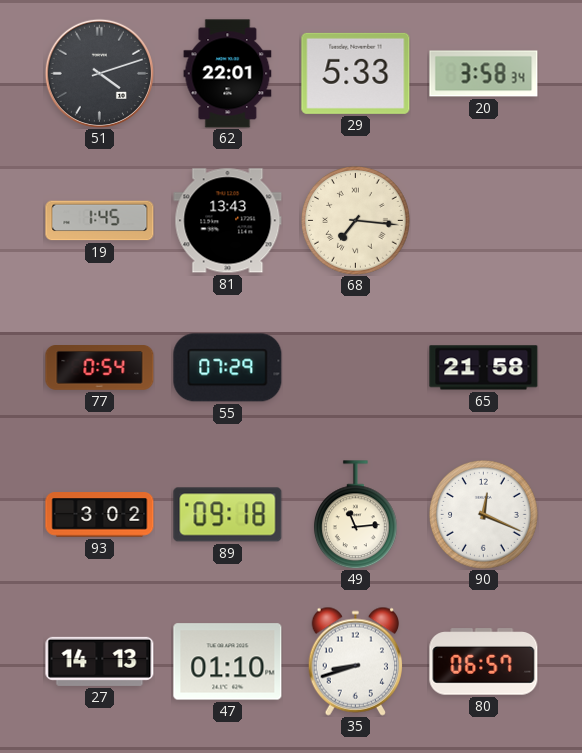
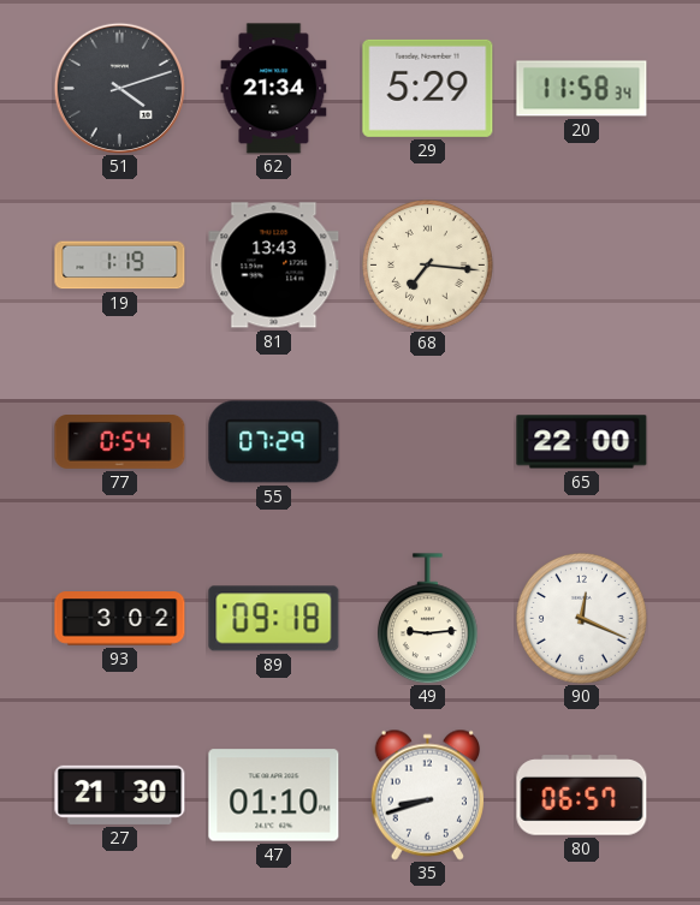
62: 22:01 -> 21:34 (274, 89)
29: 5:33 -> 5:29 (428, 88)
20: 3:58 -> 11:58 (582, 89)
19: 1:45 -> 1:19 (120, 266)
65: 21:58 -> 22:00 (582, 442)
49: 11:14 -> 9:14 (427, 619)
27: 14:13 -> 21:30 (120, 794)
